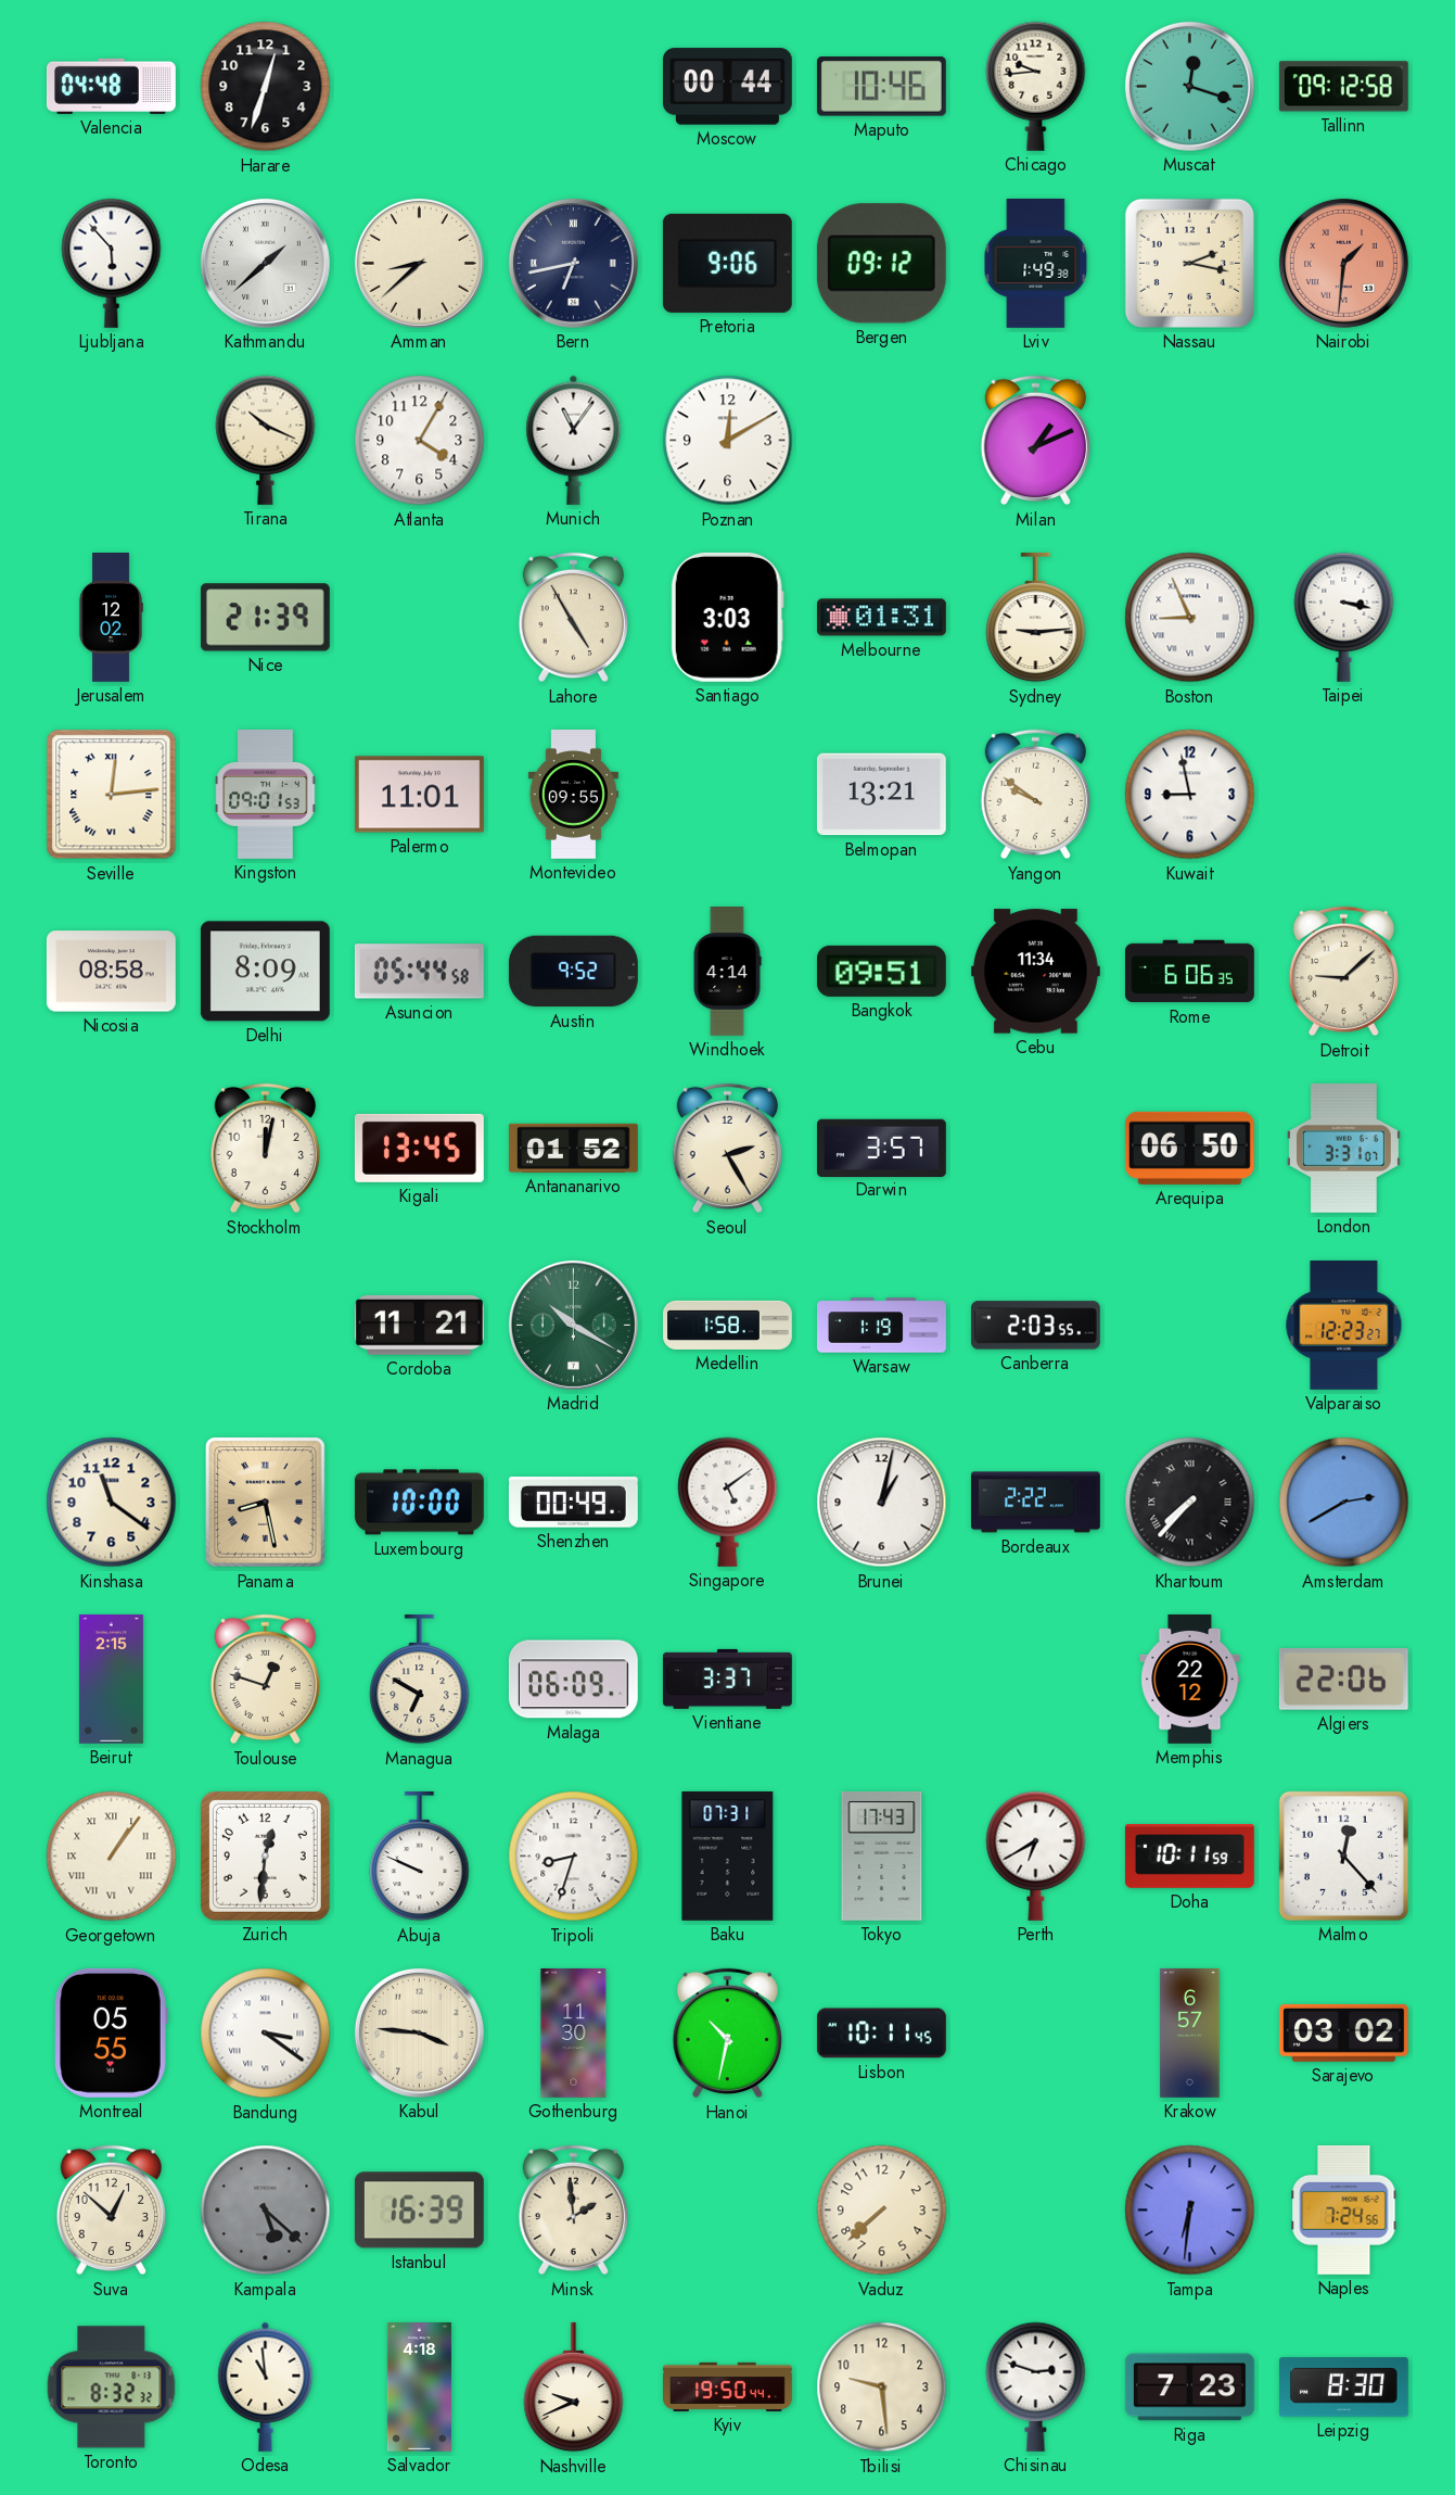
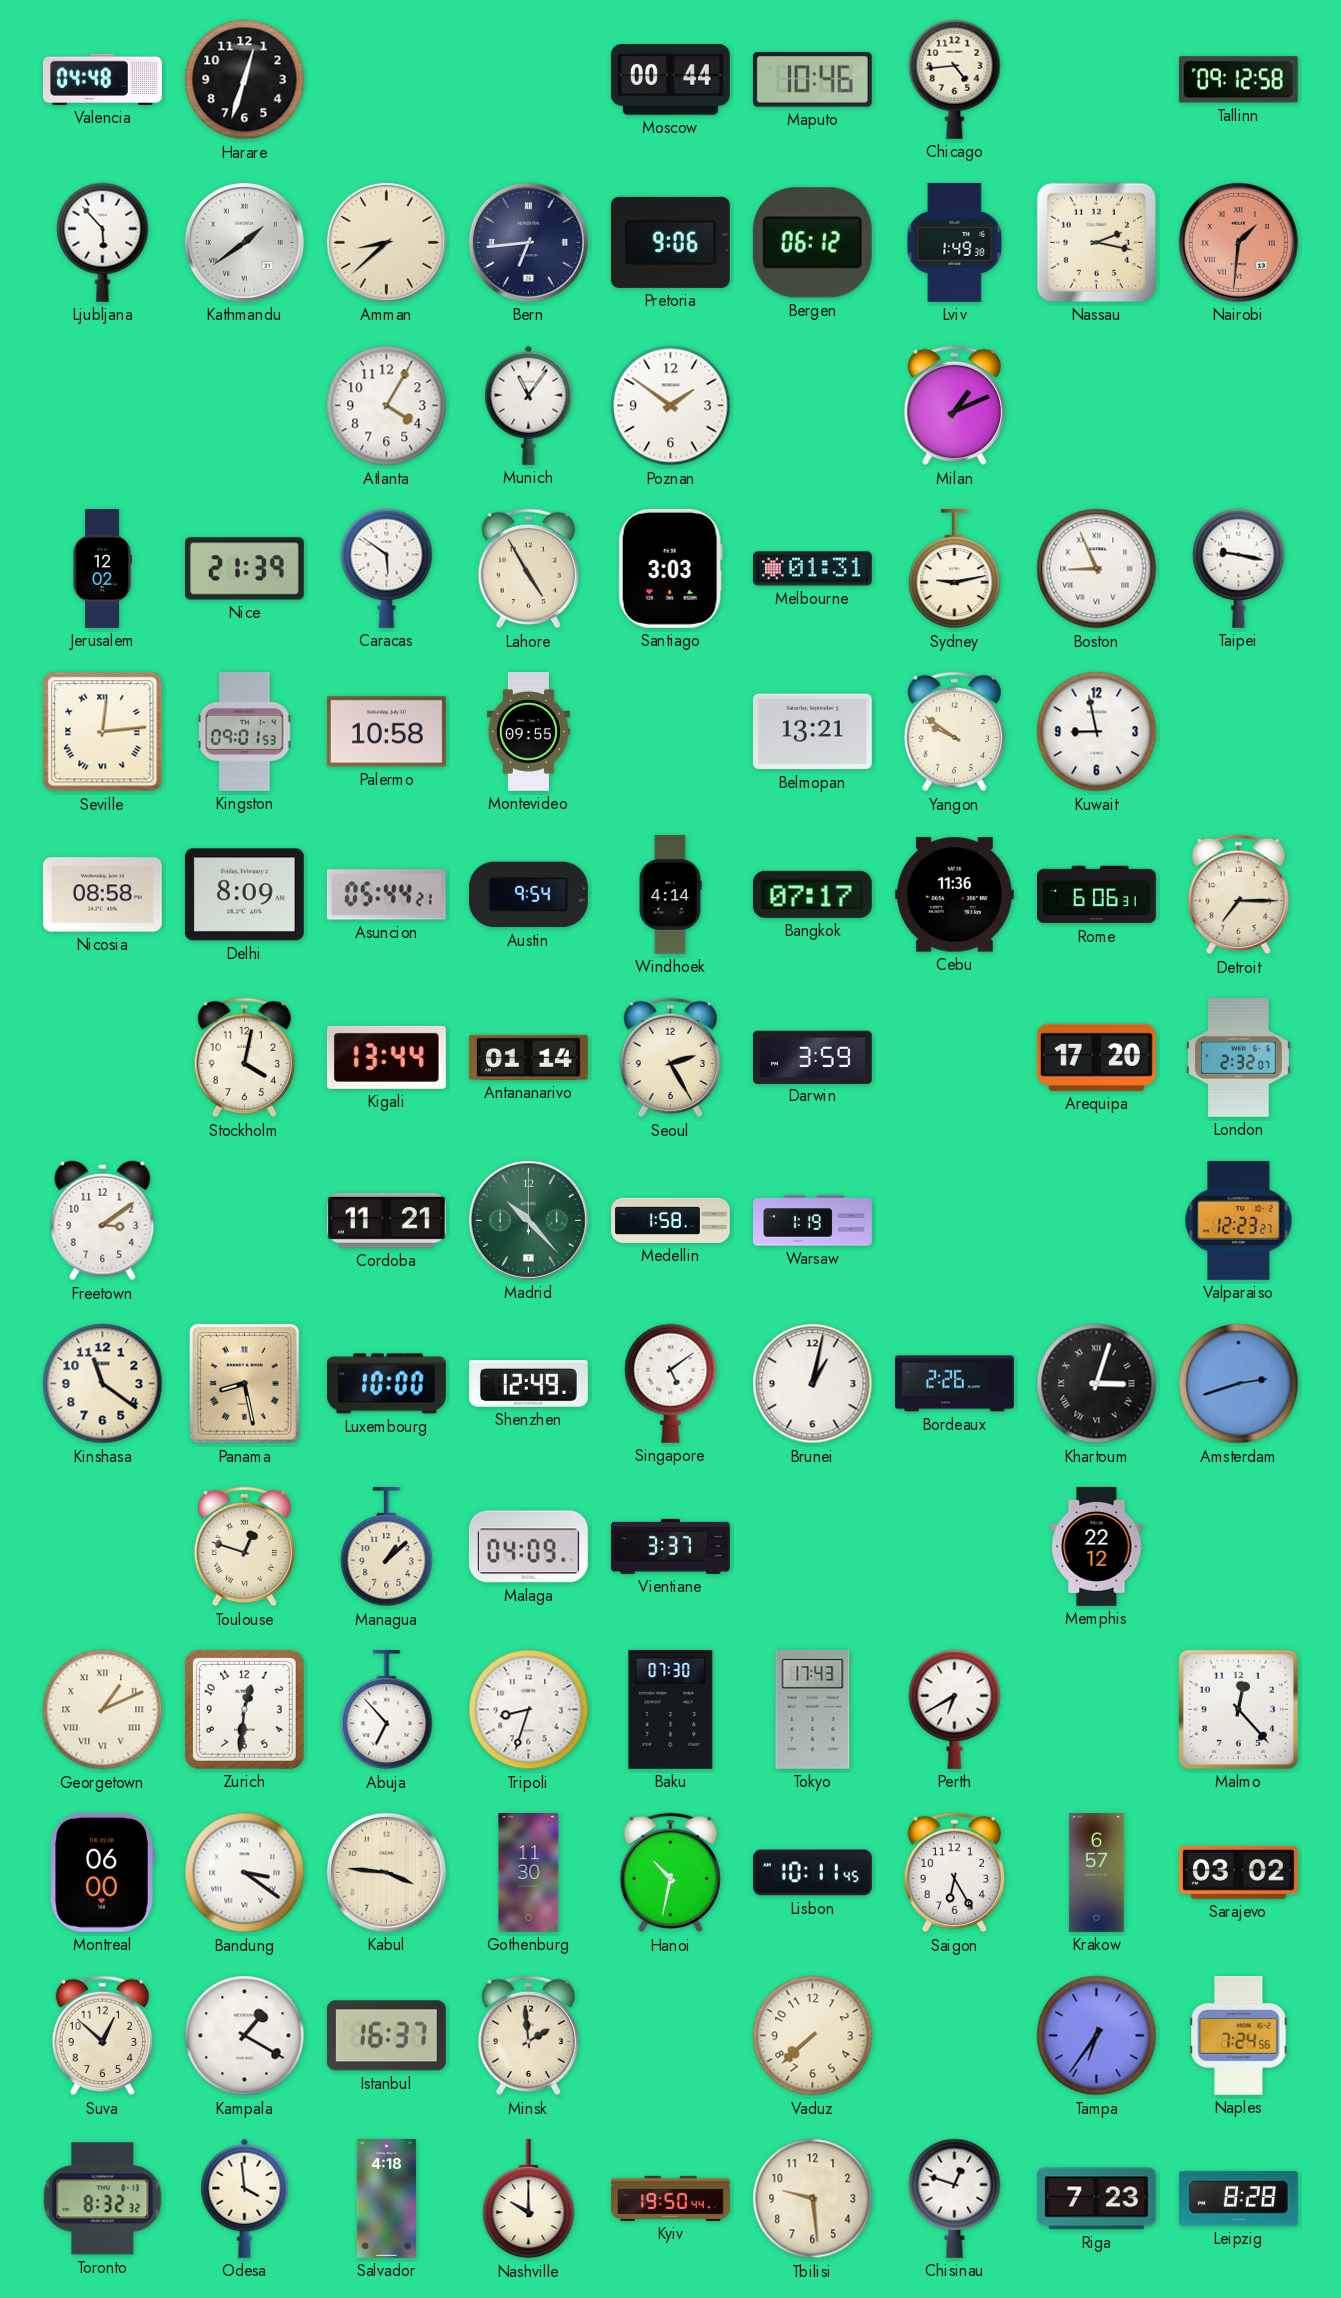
Chicago: 9:44 -> 4:44 (955, 79)
Muscat: 12:18 -> none (1189, 86)
Kathmandu: 1:38 -> 1:39 (244, 242)
Bern: 6:43 -> 6:44 (528, 242)
Bergen: 09:12 -> 06:12 (812, 243)
Tirana: 10:19 -> none (266, 440)
Poznan: 12:10 -> 1:51 (671, 406)
Caracas: none -> 5:51 (387, 568)
Sydney: 9:14 -> 9:13 (955, 569)
Taipei: 3:17 -> 9:17 (1239, 568)
Palermo: 11:01 -> 10:58 (386, 732)
Asuncion: 05:44:58 -> 05:44:21 (386, 895)
Austin: 9:52 -> 9:54 (528, 895)
Bangkok: 09:51 -> 07:17 (812, 894)
Cebu: 11:34 -> 11:36 (954, 895)
Rome: 6:06:35 -> 6:06:31 (1096, 895)
Detroit: 9:08 -> 7:15 (1238, 895)
Stockholm: 12:02 -> 4:02 (244, 1058)
Kigali: 13:45 -> 13:44 (386, 1057)
Antananarivo: 01:52 -> 01:14 (528, 1057)
Darwin: 3:57 -> 3:59 (812, 1057)
Arequipa: 06:50 -> 17:20 (1096, 1057)
London: 3:31 -> 2:32 (1238, 1057)
Freetown: none -> 3:09 (103, 1221)
Madrid: 10:20 -> 10:23 (528, 1220)
Canberra: 2:03 -> none (1035, 1326)
Shenzhen: 00:49 -> 12:49 (528, 1384)
Bordeaux: 2:22 -> 2:26 (954, 1384)
Khartoum: 7:37 -> 3:03 (1097, 1384)
Amsterdam: 2:40 -> 2:42 (1239, 1384)
Beirut: 2:15 -> none (111, 1680)
Managua: 6:50 -> 1:08 (387, 1547)
Malaga: 06:09 -> 04:09 (528, 1547)
Algiers: 22:06 -> none (1343, 1679)
Georgetown: 1:06 -> 1:11 (103, 1710)
Abuja: 9:49 -> 6:53 (387, 1710)
Baku: 07:31 -> 07:30 (671, 1709)
Doha: 10:11 -> none (1189, 1857)
Montreal: 05:55 -> 06:00 (102, 1872)
Saigon: none -> 6:25 (954, 1873)
Kampala: 5:22 -> 1:20 (245, 2036)
Kampala dial: grey -> white (245, 2036)
Istanbul: 16:39 -> 16:37 (386, 2036)
Tampa: 6:31 -> 6:36 (1097, 2036)
Odesa: 10:59 -> 3:59 (245, 2198)
Nashville: 9:41 -> 10:00 (529, 2199)
Chisinau: 2:48 -> 12:48 (955, 2198)
Leipzig: 8:30 -> 8:28 (1238, 2199)
